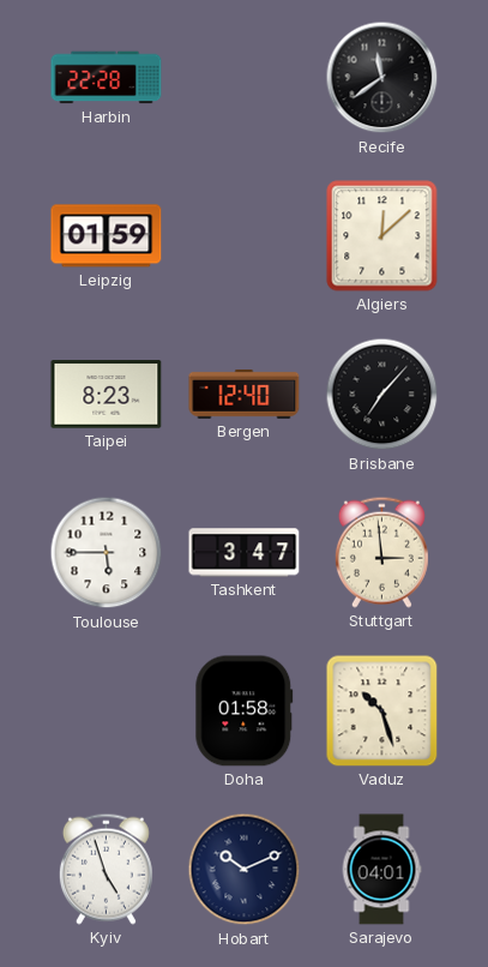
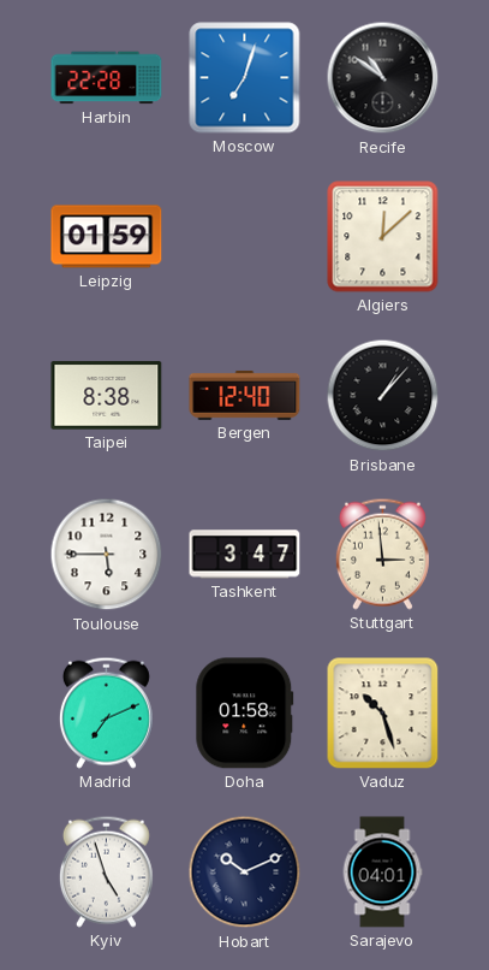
Moscow: none -> 7:03 (245, 78)
Recife: 11:39 -> 10:51 (383, 78)
Taipei: 8:23 -> 8:38 (107, 396)
Brisbane: 7:07 -> 1:07 (383, 396)
Madrid: none -> 7:11 (106, 712)
